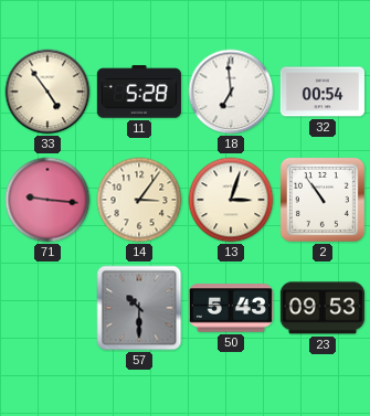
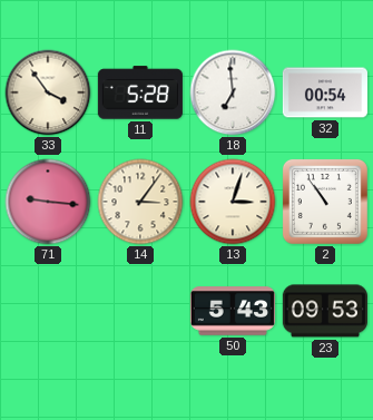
33: 4:54 -> 3:54 (48, 92)
57: 10:30 -> none (139, 308)
